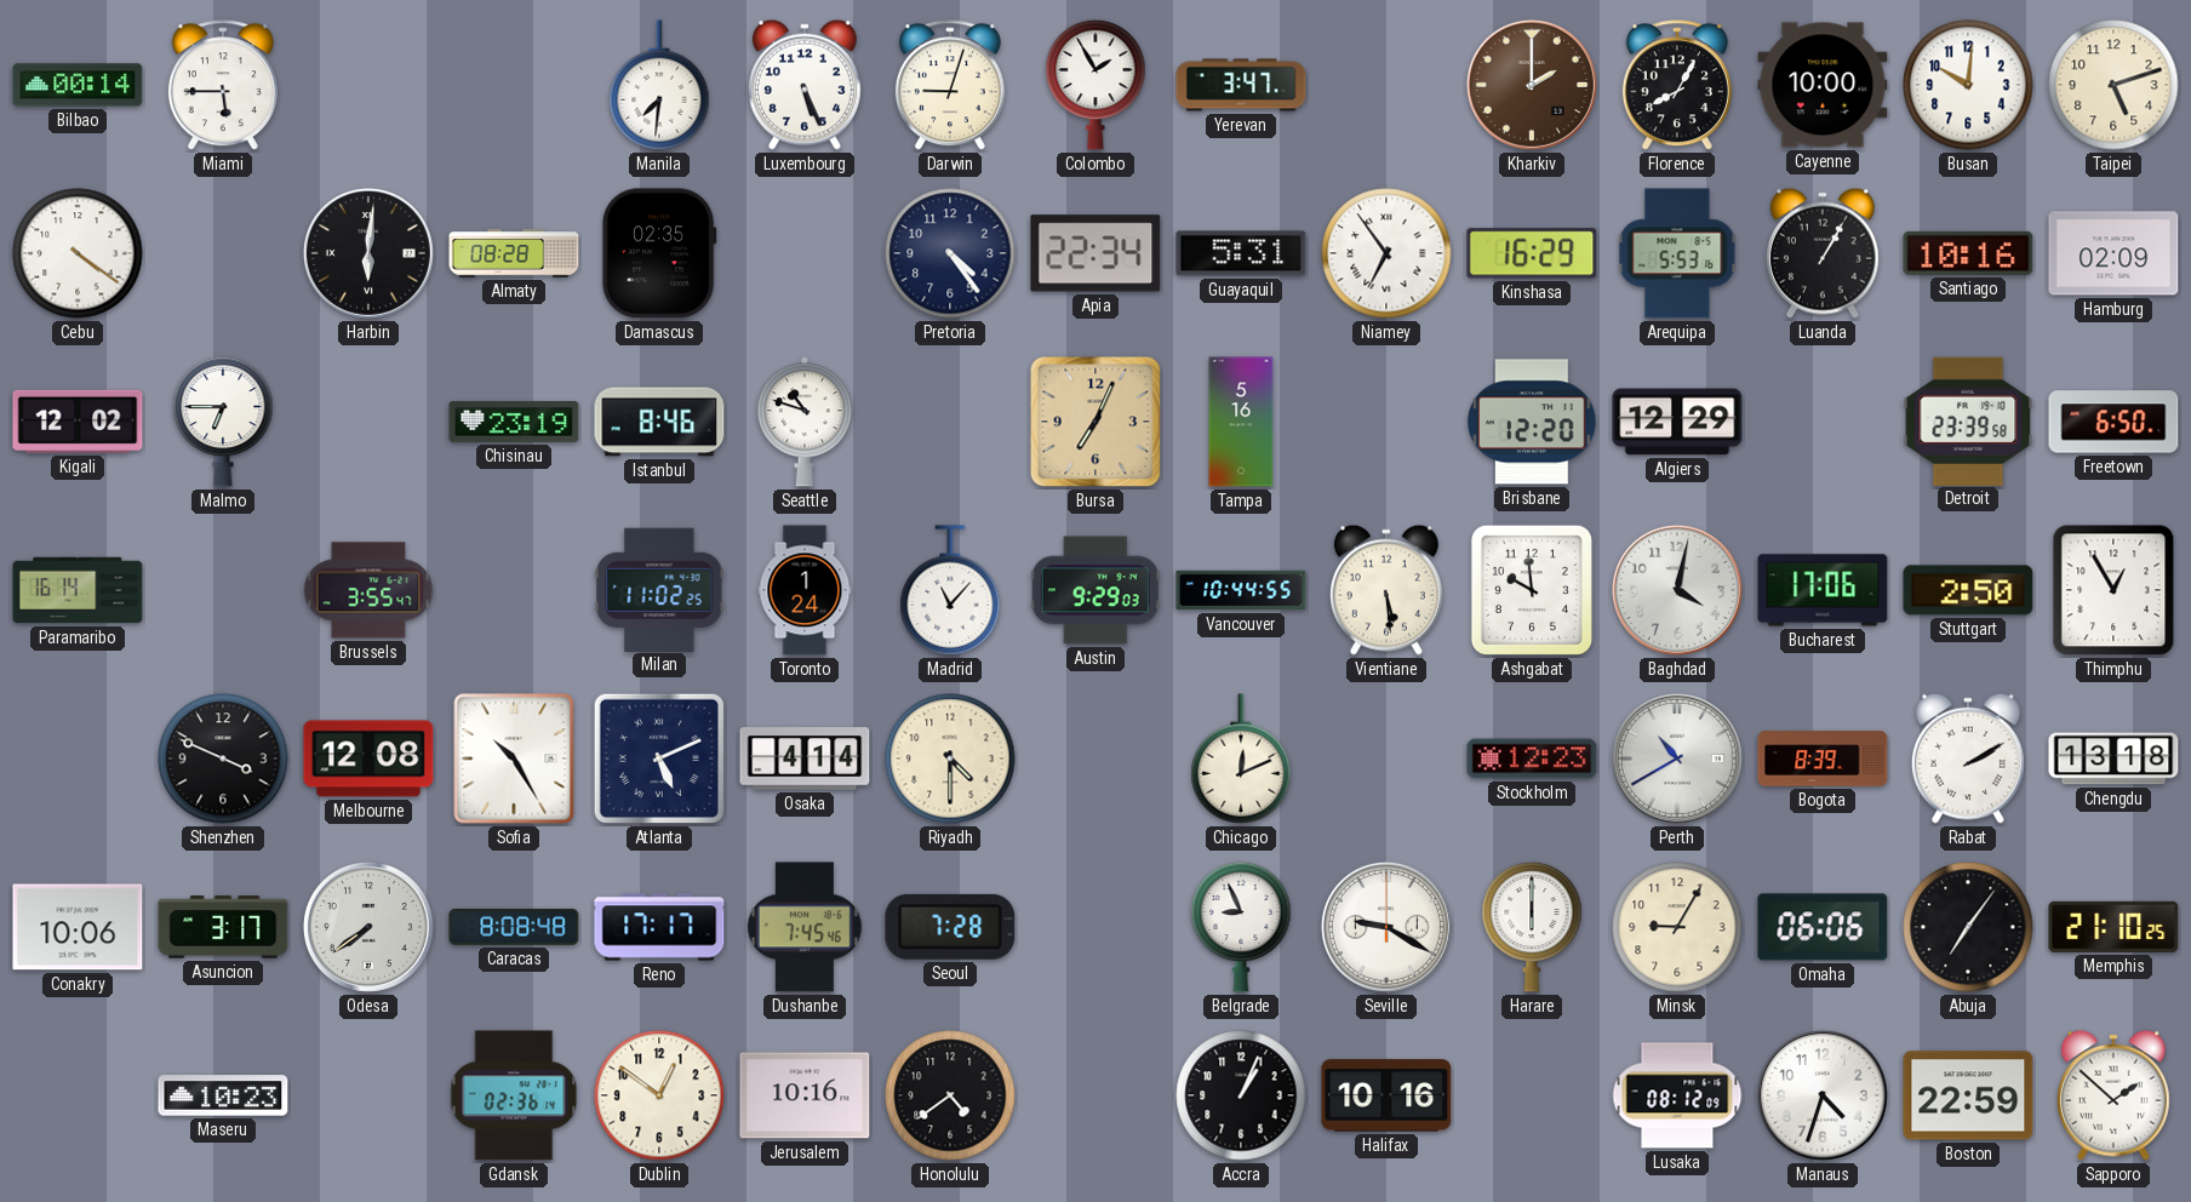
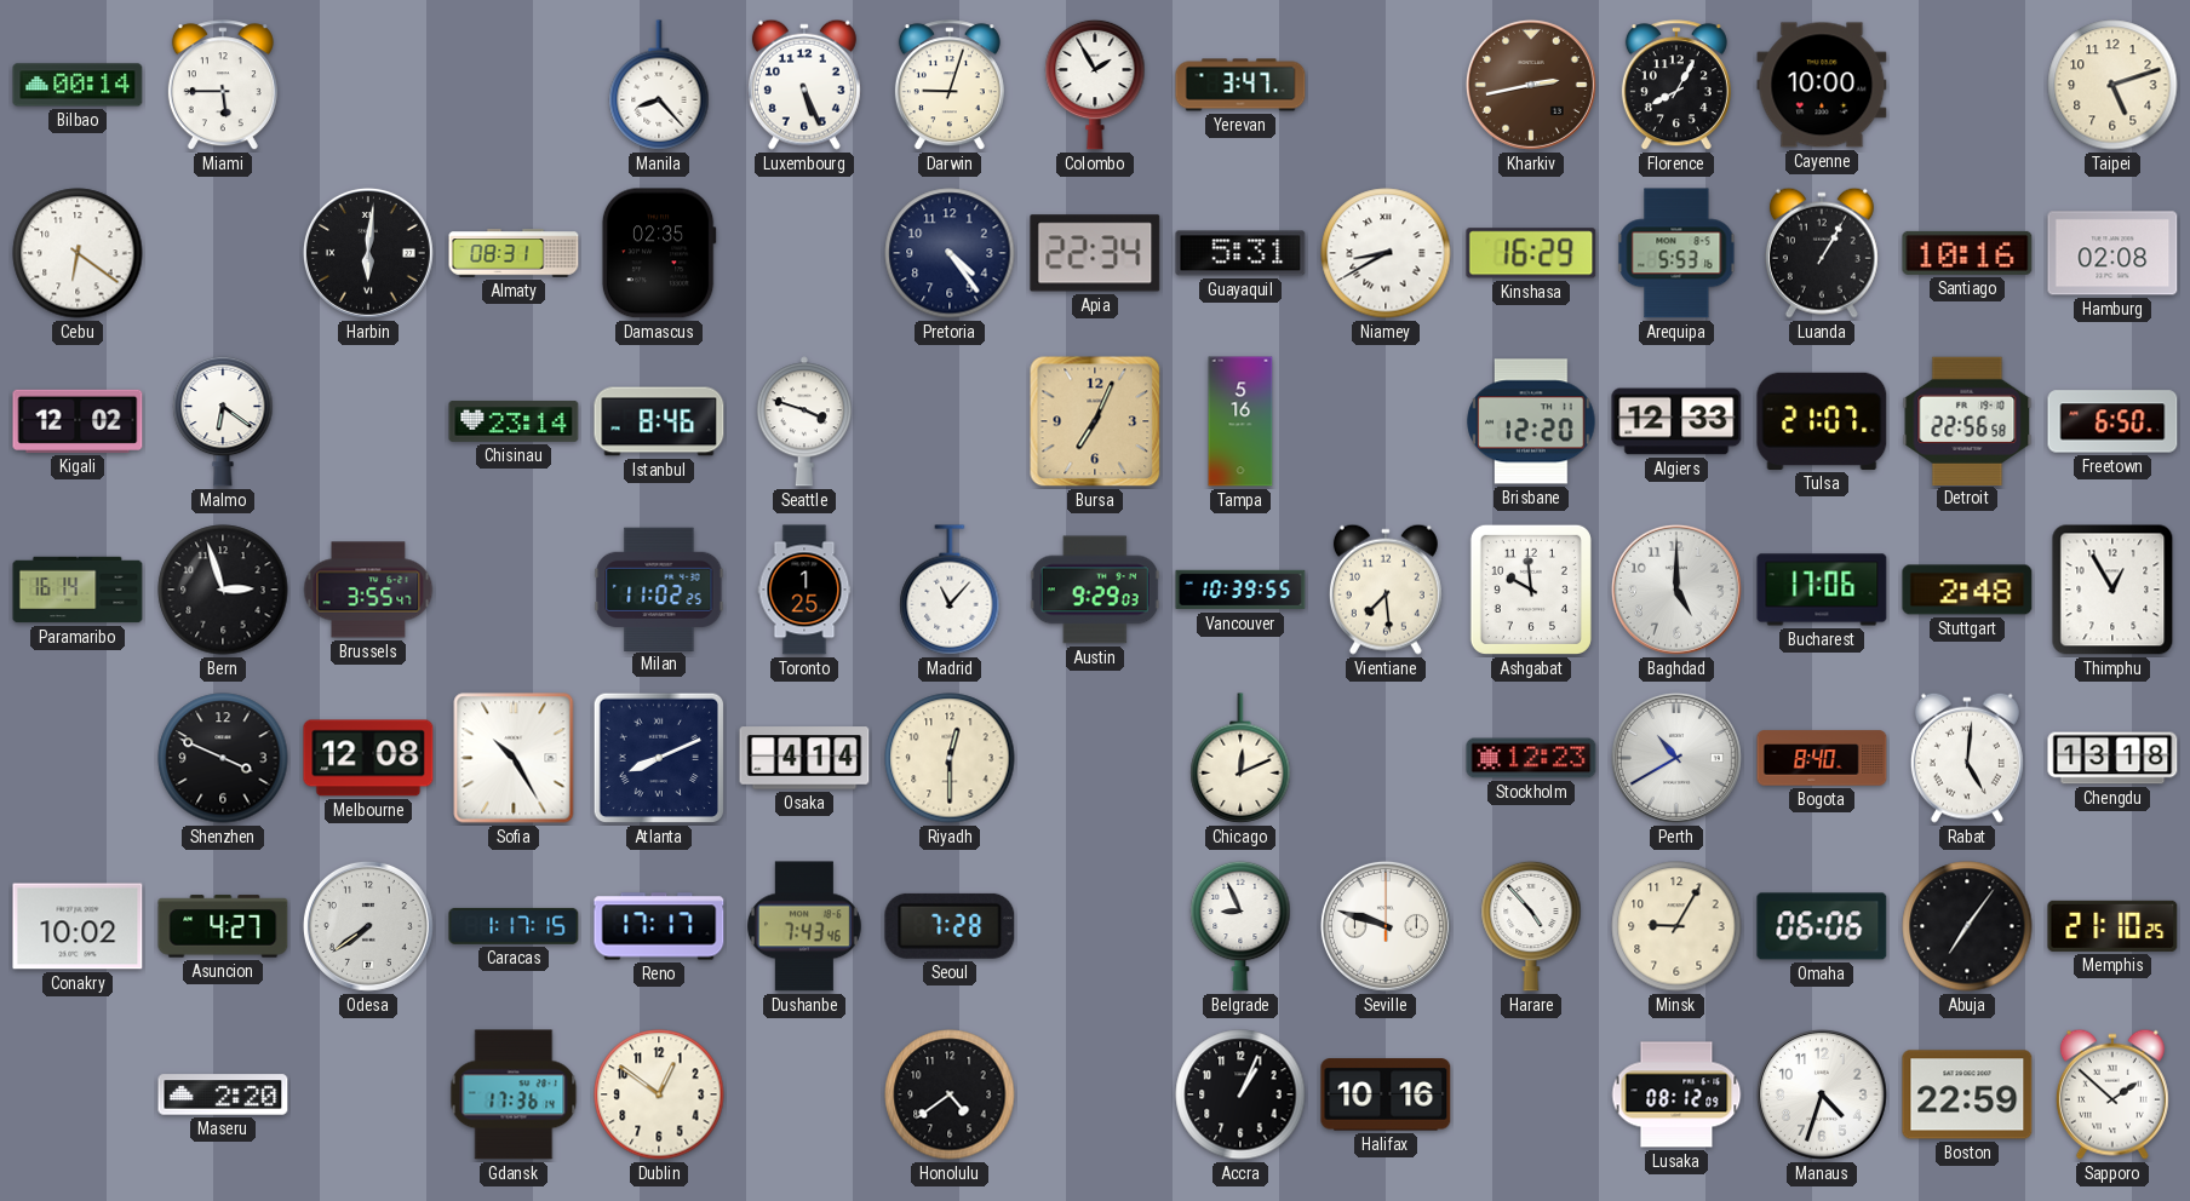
Manila: 7:31 -> 8:23 (659, 85)
Kharkiv: 2:00 -> 2:43 (1531, 85)
Busan: 10:01 -> none (1968, 85)
Cebu: 4:21 -> 6:21 (78, 253)
Almaty: 08:28 -> 08:31 (514, 253)
Niamey: 6:54 -> 8:40 (1386, 253)
Hamburg: 02:09 -> 02:08 (2112, 253)
Malmo: 6:45 -> 6:21 (223, 421)
Chisinau: 23:19 -> 23:14 (514, 421)
Seattle: 10:48 -> 3:48 (804, 421)
Algiers: 12:29 -> 12:33 (1676, 421)
Tulsa: none -> 21:07 (1822, 421)
Detroit: 23:39 -> 22:56 (1967, 420)
Bern: none -> 2:57 (223, 590)
Toronto: 1:24 -> 1:25 (804, 590)
Vancouver: 10:44 -> 10:39 (1240, 590)
Vientiane: 5:29 -> 7:29 (1386, 590)
Baghdad: 4:02 -> 5:00 (1676, 590)
Stuttgart: 2:50 -> 2:48 (1967, 590)
Atlanta: 5:11 -> 8:11 (659, 758)
Riyadh: 4:30 -> 12:30 (950, 758)
Bogota: 8:39 -> 8:40 (1822, 758)
Rabat: 2:10 -> 5:01 (1967, 758)
Conakry: 10:06 -> 10:02 (78, 926)
Asuncion: 3:17 -> 4:27 (223, 926)
Caracas: 8:08 -> 1:17 (514, 926)
Dushanbe: 7:45 -> 7:43 (804, 926)
Seville: 9:20 -> 9:48 (1386, 926)
Harare: 6:00 -> 4:53 (1531, 926)
Maseru: 10:23 -> 2:20 (223, 1094)
Gdansk: 02:36 -> 17:36 (514, 1094)
Jerusalem: 10:16 -> none (805, 1095)
